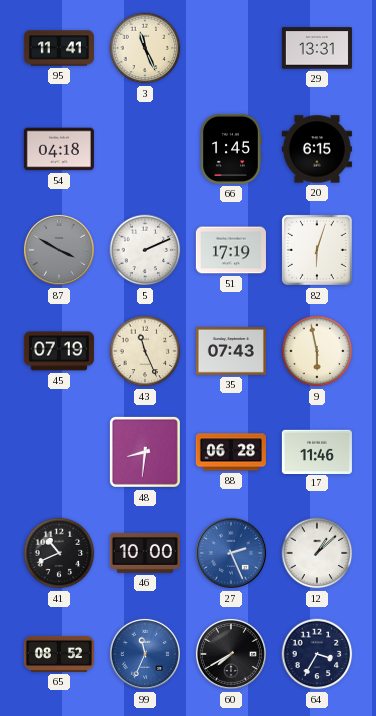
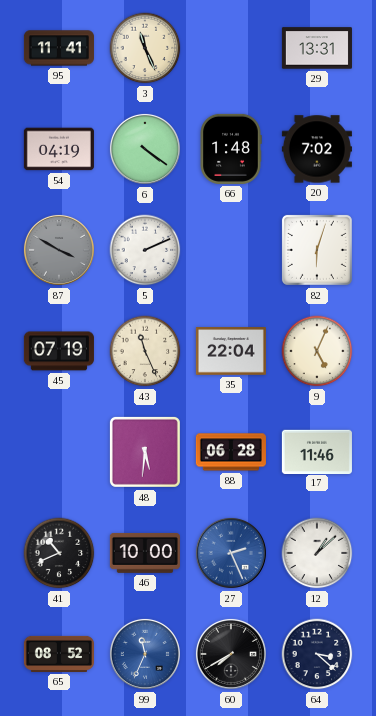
54: 04:18 -> 04:19 (59, 149)
6: none -> 4:21 (145, 149)
66: 1:45 -> 1:48 (231, 149)
20: 6:15 -> 7:02 (317, 149)
51: 17:19 -> none (231, 250)
35: 07:43 -> 22:04 (231, 351)
9: 5:58 -> 5:04 (317, 351)
48: 8:31 -> 5:31 (145, 452)
64: 3:35 -> 3:22 (317, 654)
